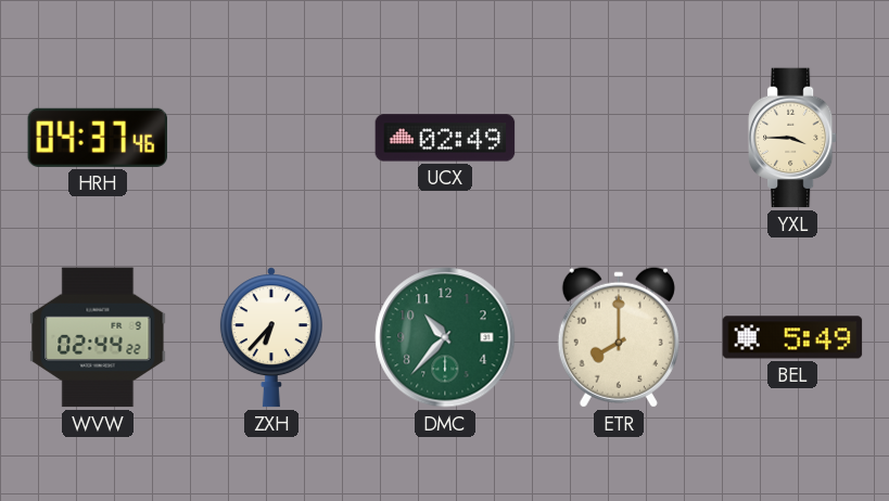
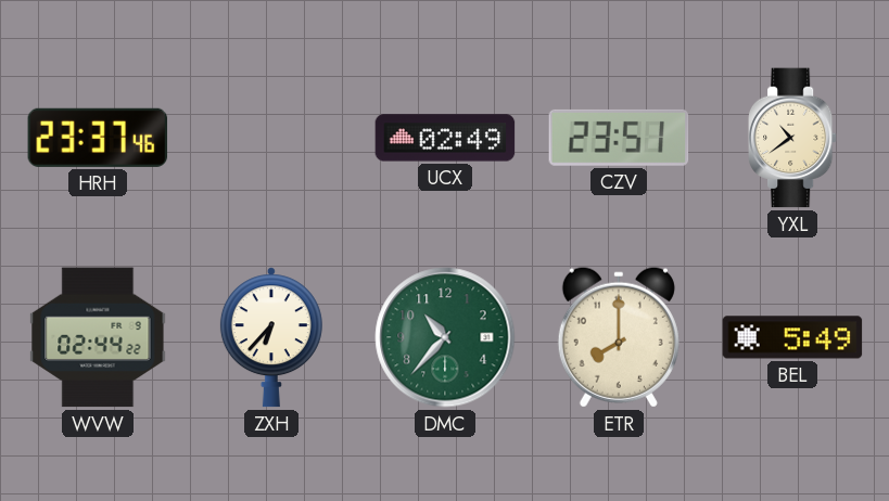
HRH: 04:37 -> 23:37 (98, 138)
CZV: none -> 23:51 (619, 138)
YXL: 3:45 -> 10:39 (792, 138)
